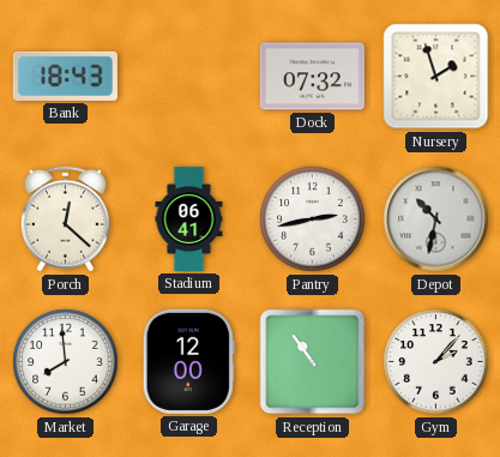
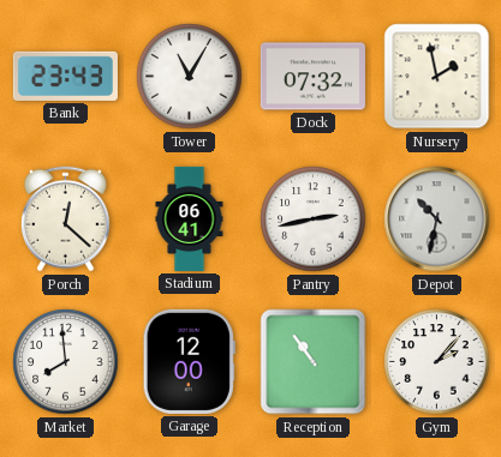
Bank: 18:43 -> 23:43 (65, 76)
Tower: none -> 11:05 (190, 77)
Nursery: 1:57 -> 1:58 (437, 77)
